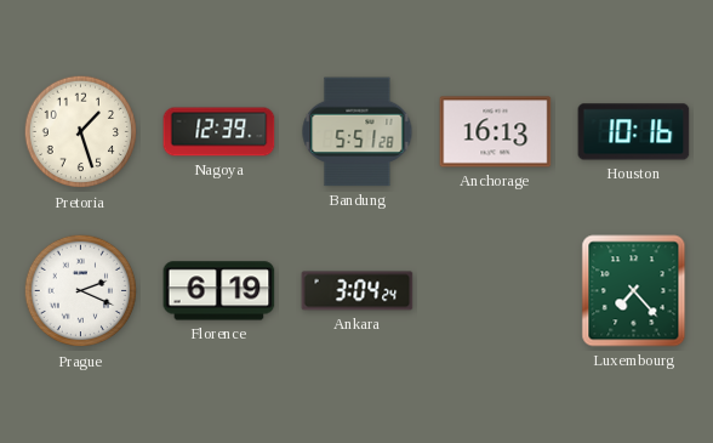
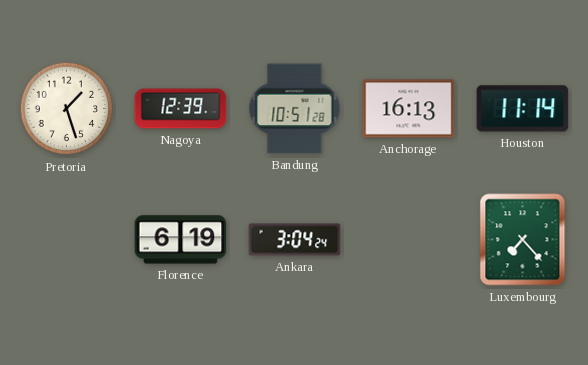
Bandung: 5:51 -> 10:51 (295, 109)
Houston: 10:16 -> 11:14 (523, 109)
Prague: 2:19 -> none (81, 291)
